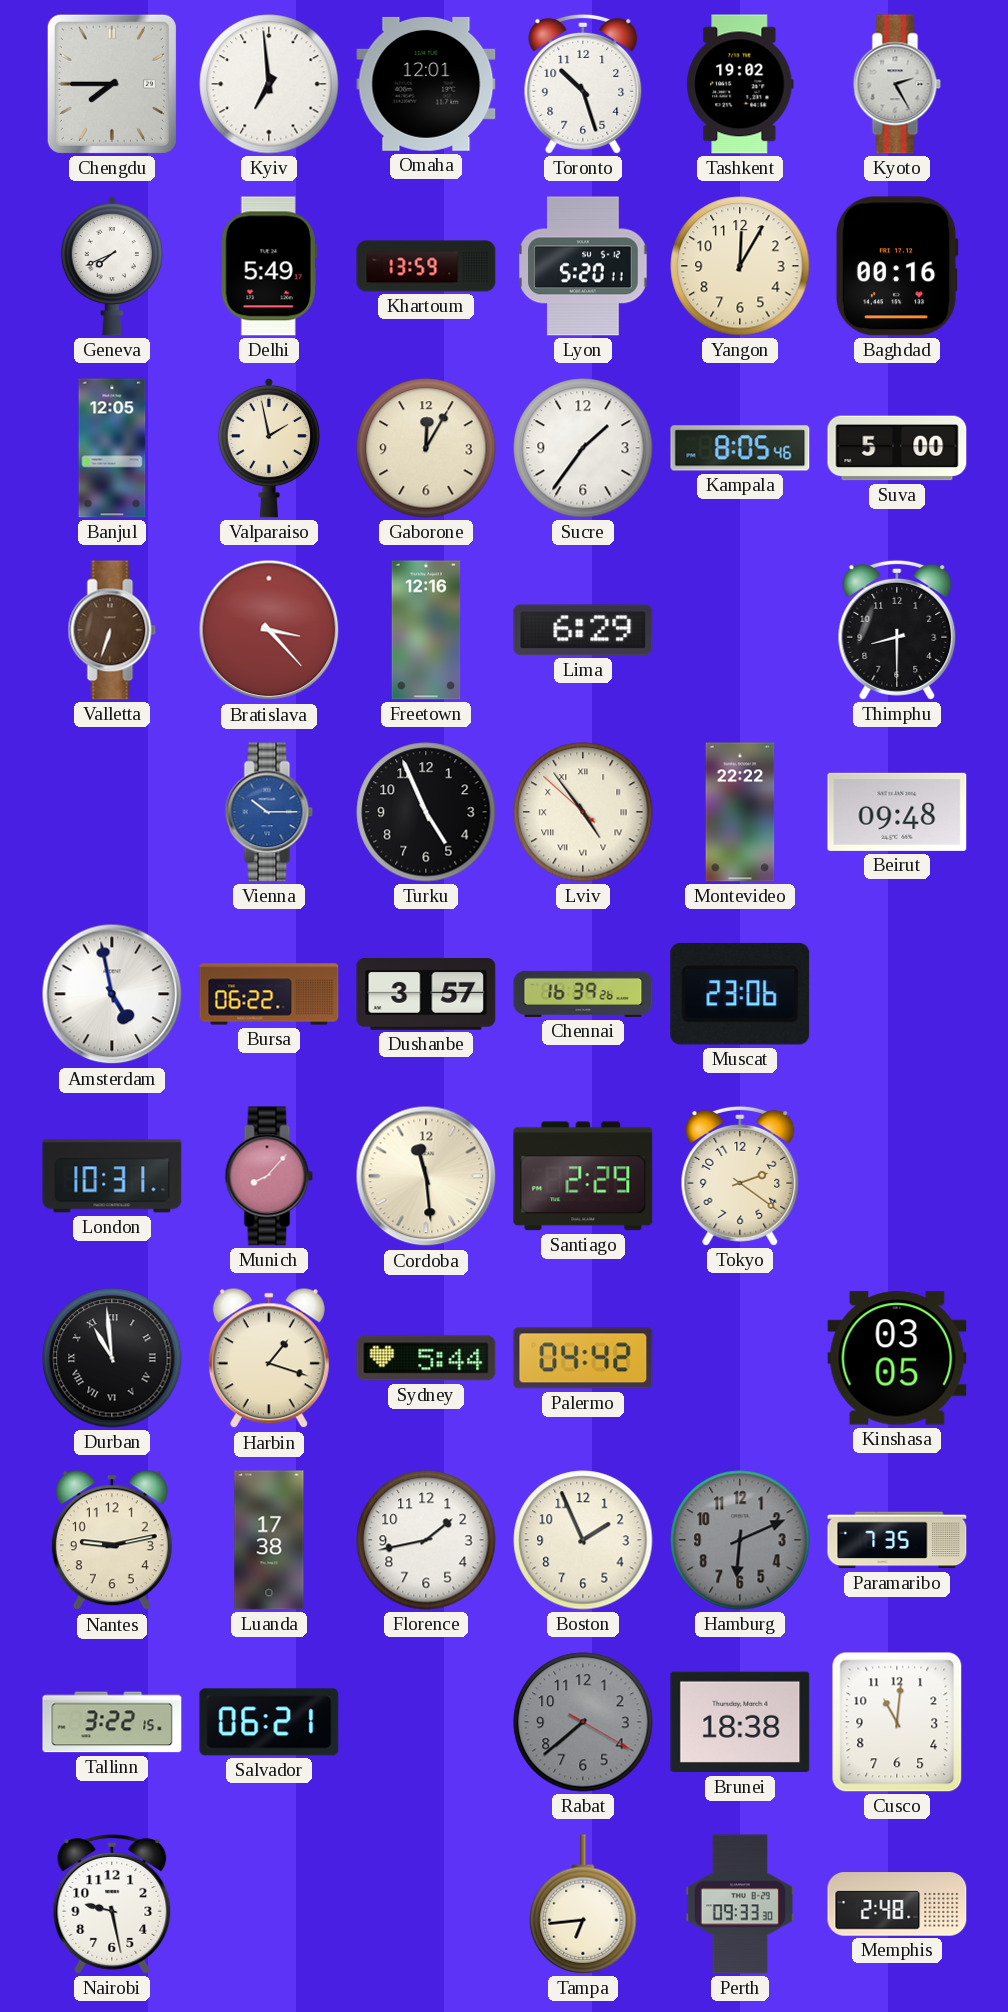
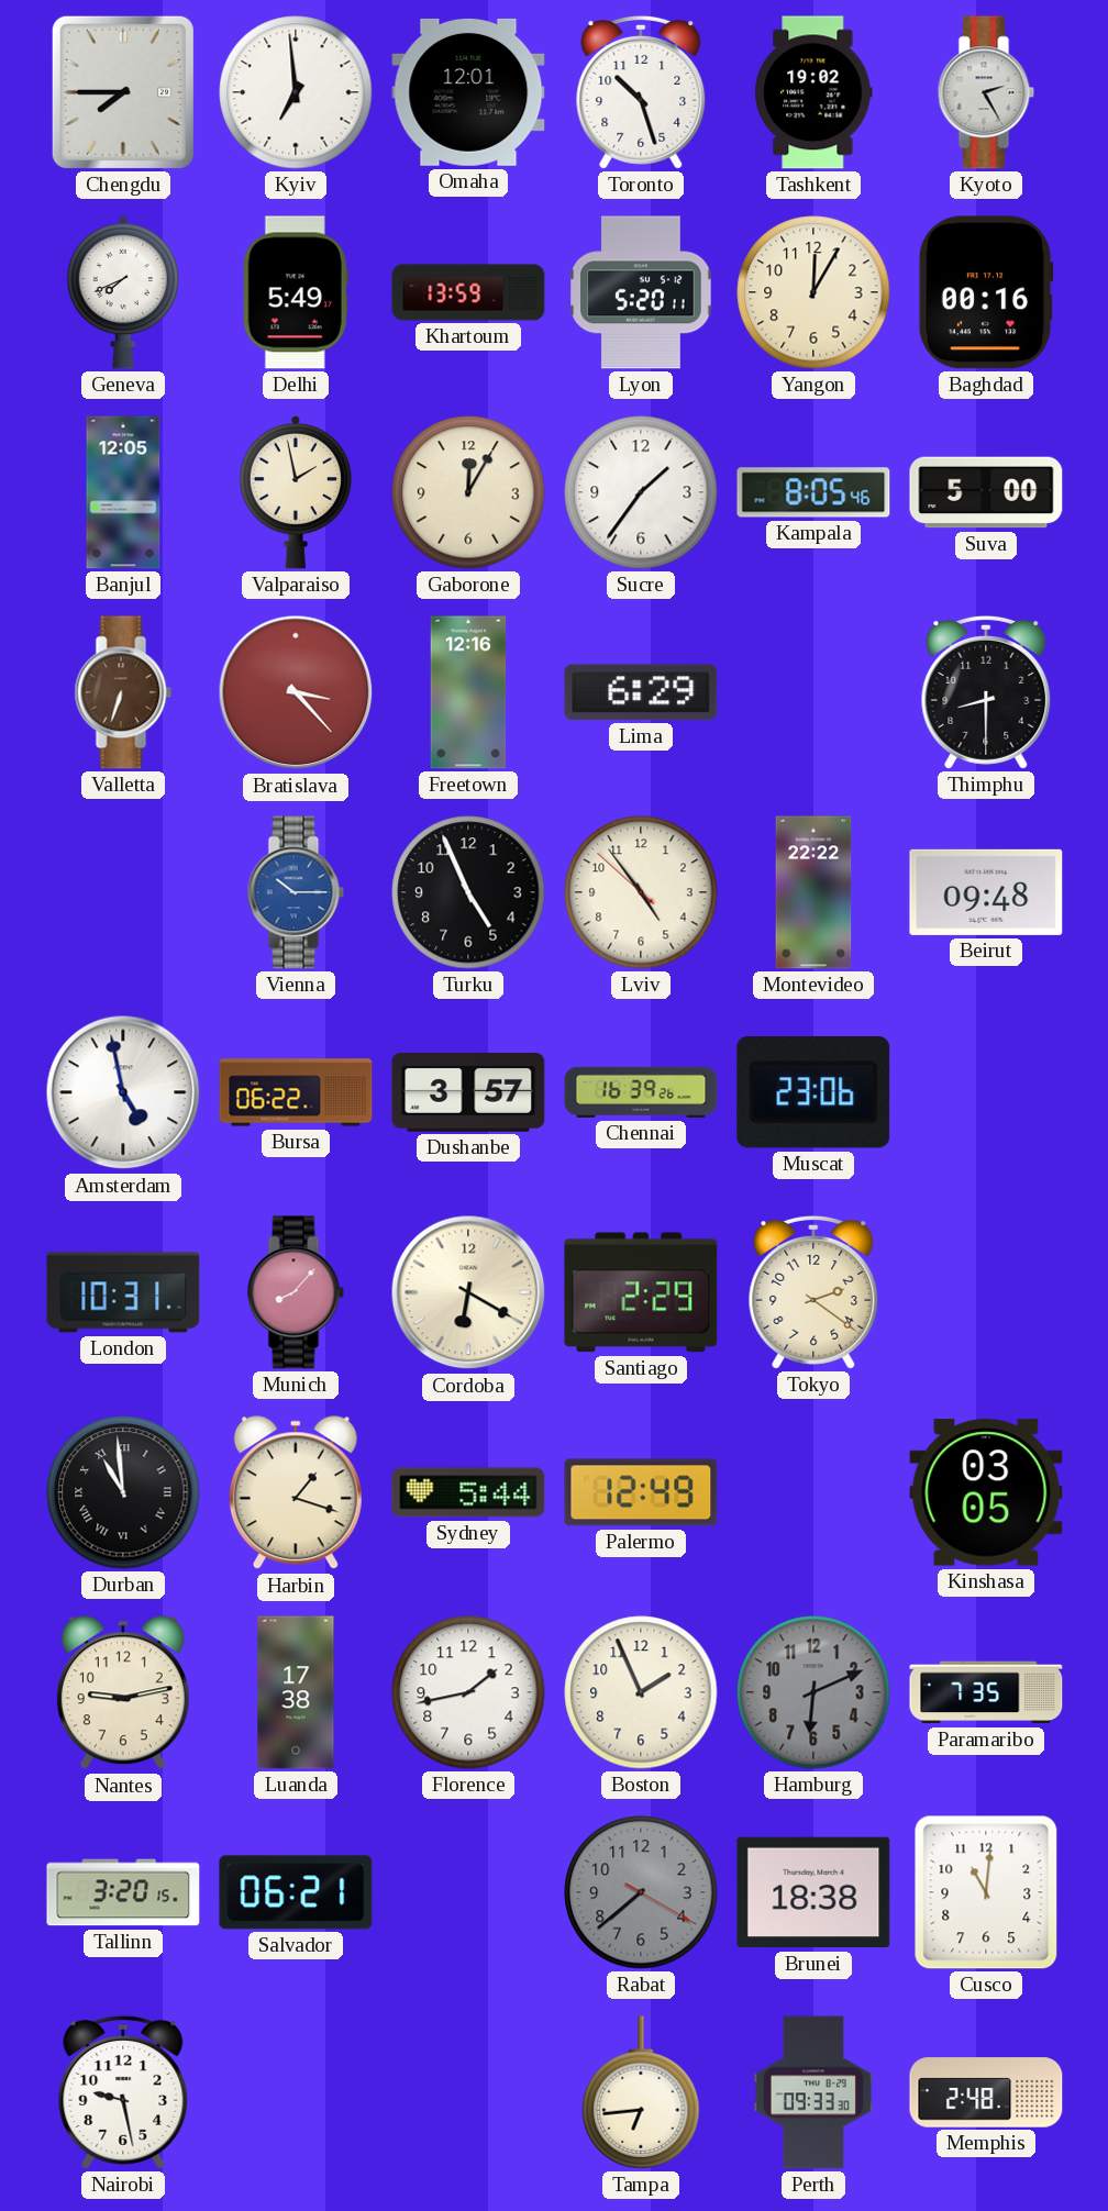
Lviv numerals: Roman -> Arabic (641, 892)
Cordoba: 11:29 -> 6:20 (468, 1292)
Palermo: 04:42 -> 12:49 (641, 1492)
Tallinn: 3:22 -> 3:20 (123, 1892)
